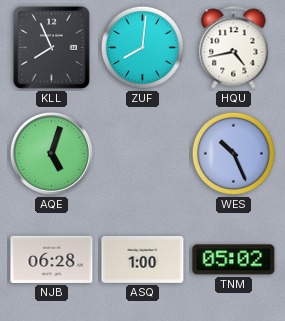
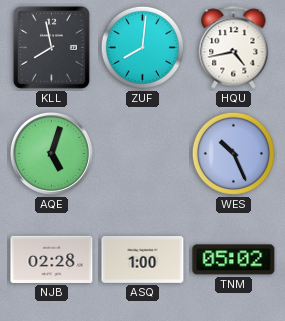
KLL: 7:56 -> 7:58 (51, 47)
NJB: 06:28 -> 02:28 (52, 259)
